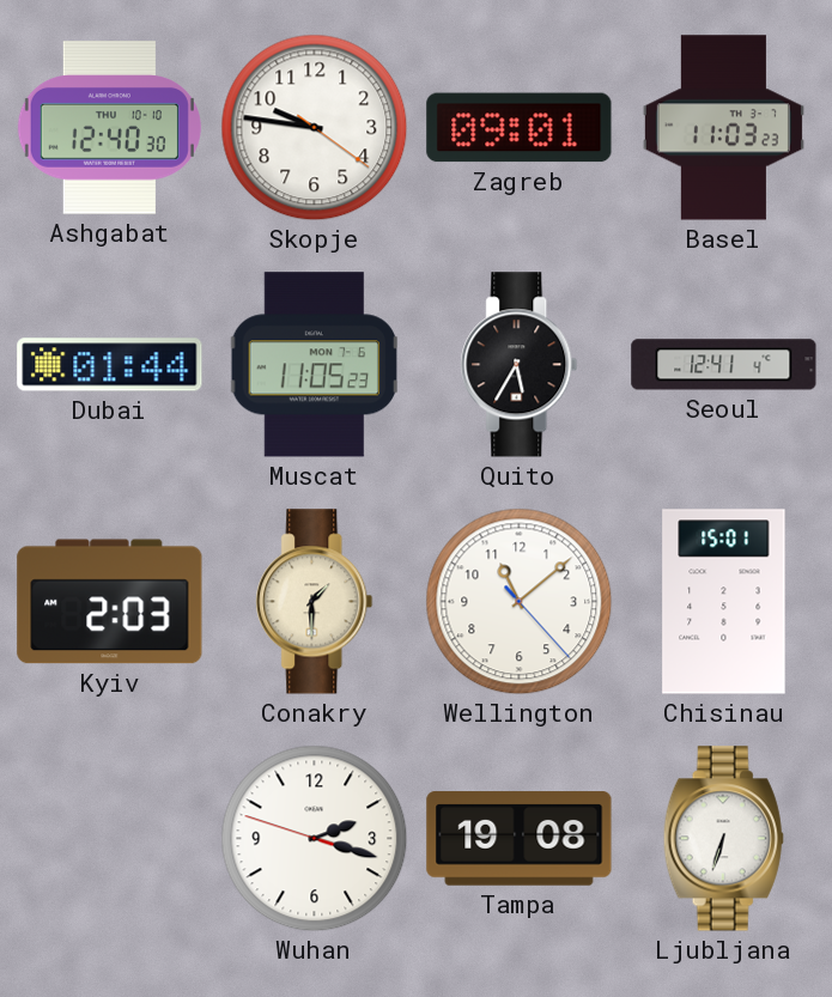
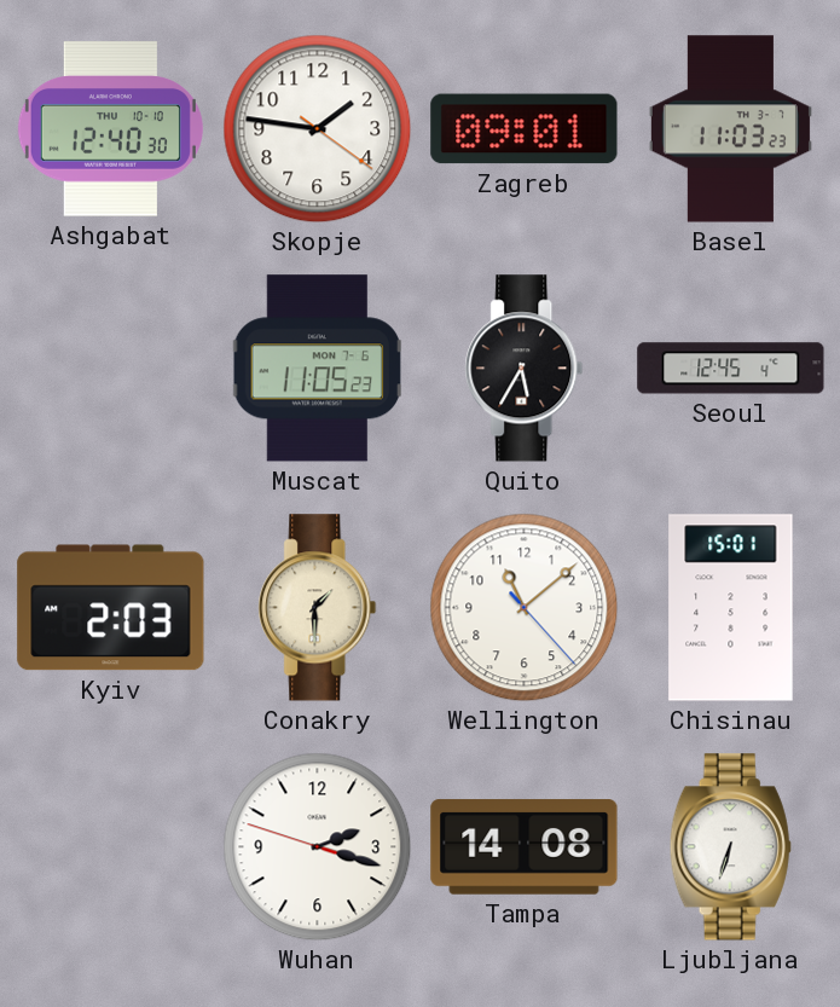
Skopje: 9:46 -> 1:46 (318, 129)
Dubai: 01:44 -> none (110, 365)
Seoul: 12:41 -> 12:45 (731, 369)
Tampa: 19:08 -> 14:08 (525, 847)
